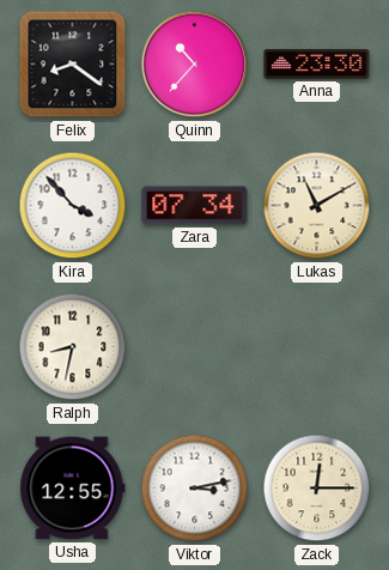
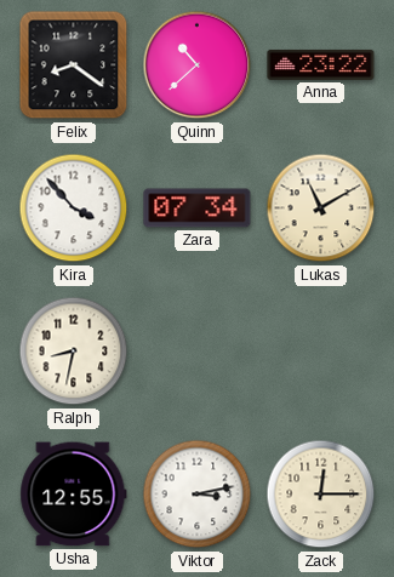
Quinn: 10:37 -> 10:38 (198, 65)
Anna: 23:30 -> 23:22 (321, 64)
